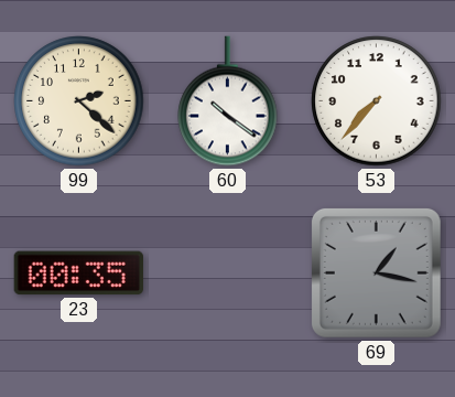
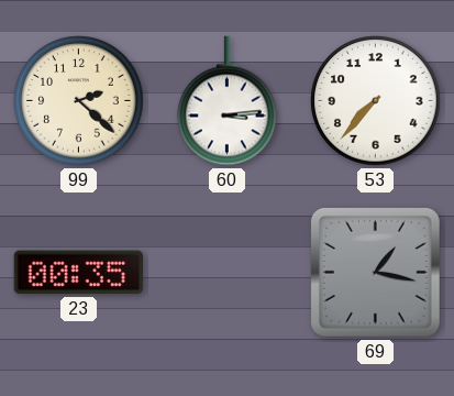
60: 10:21 -> 3:14 (228, 101)
